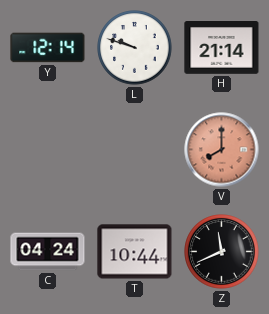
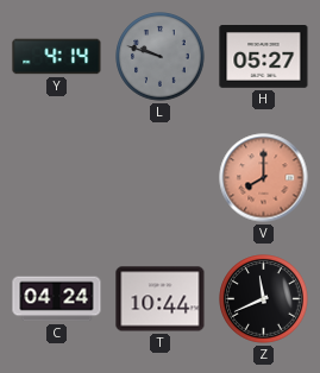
Y: 12:14 -> 4:14 (57, 57)
L dial: white -> grey (161, 57)
H: 21:14 -> 05:27 (264, 57)
